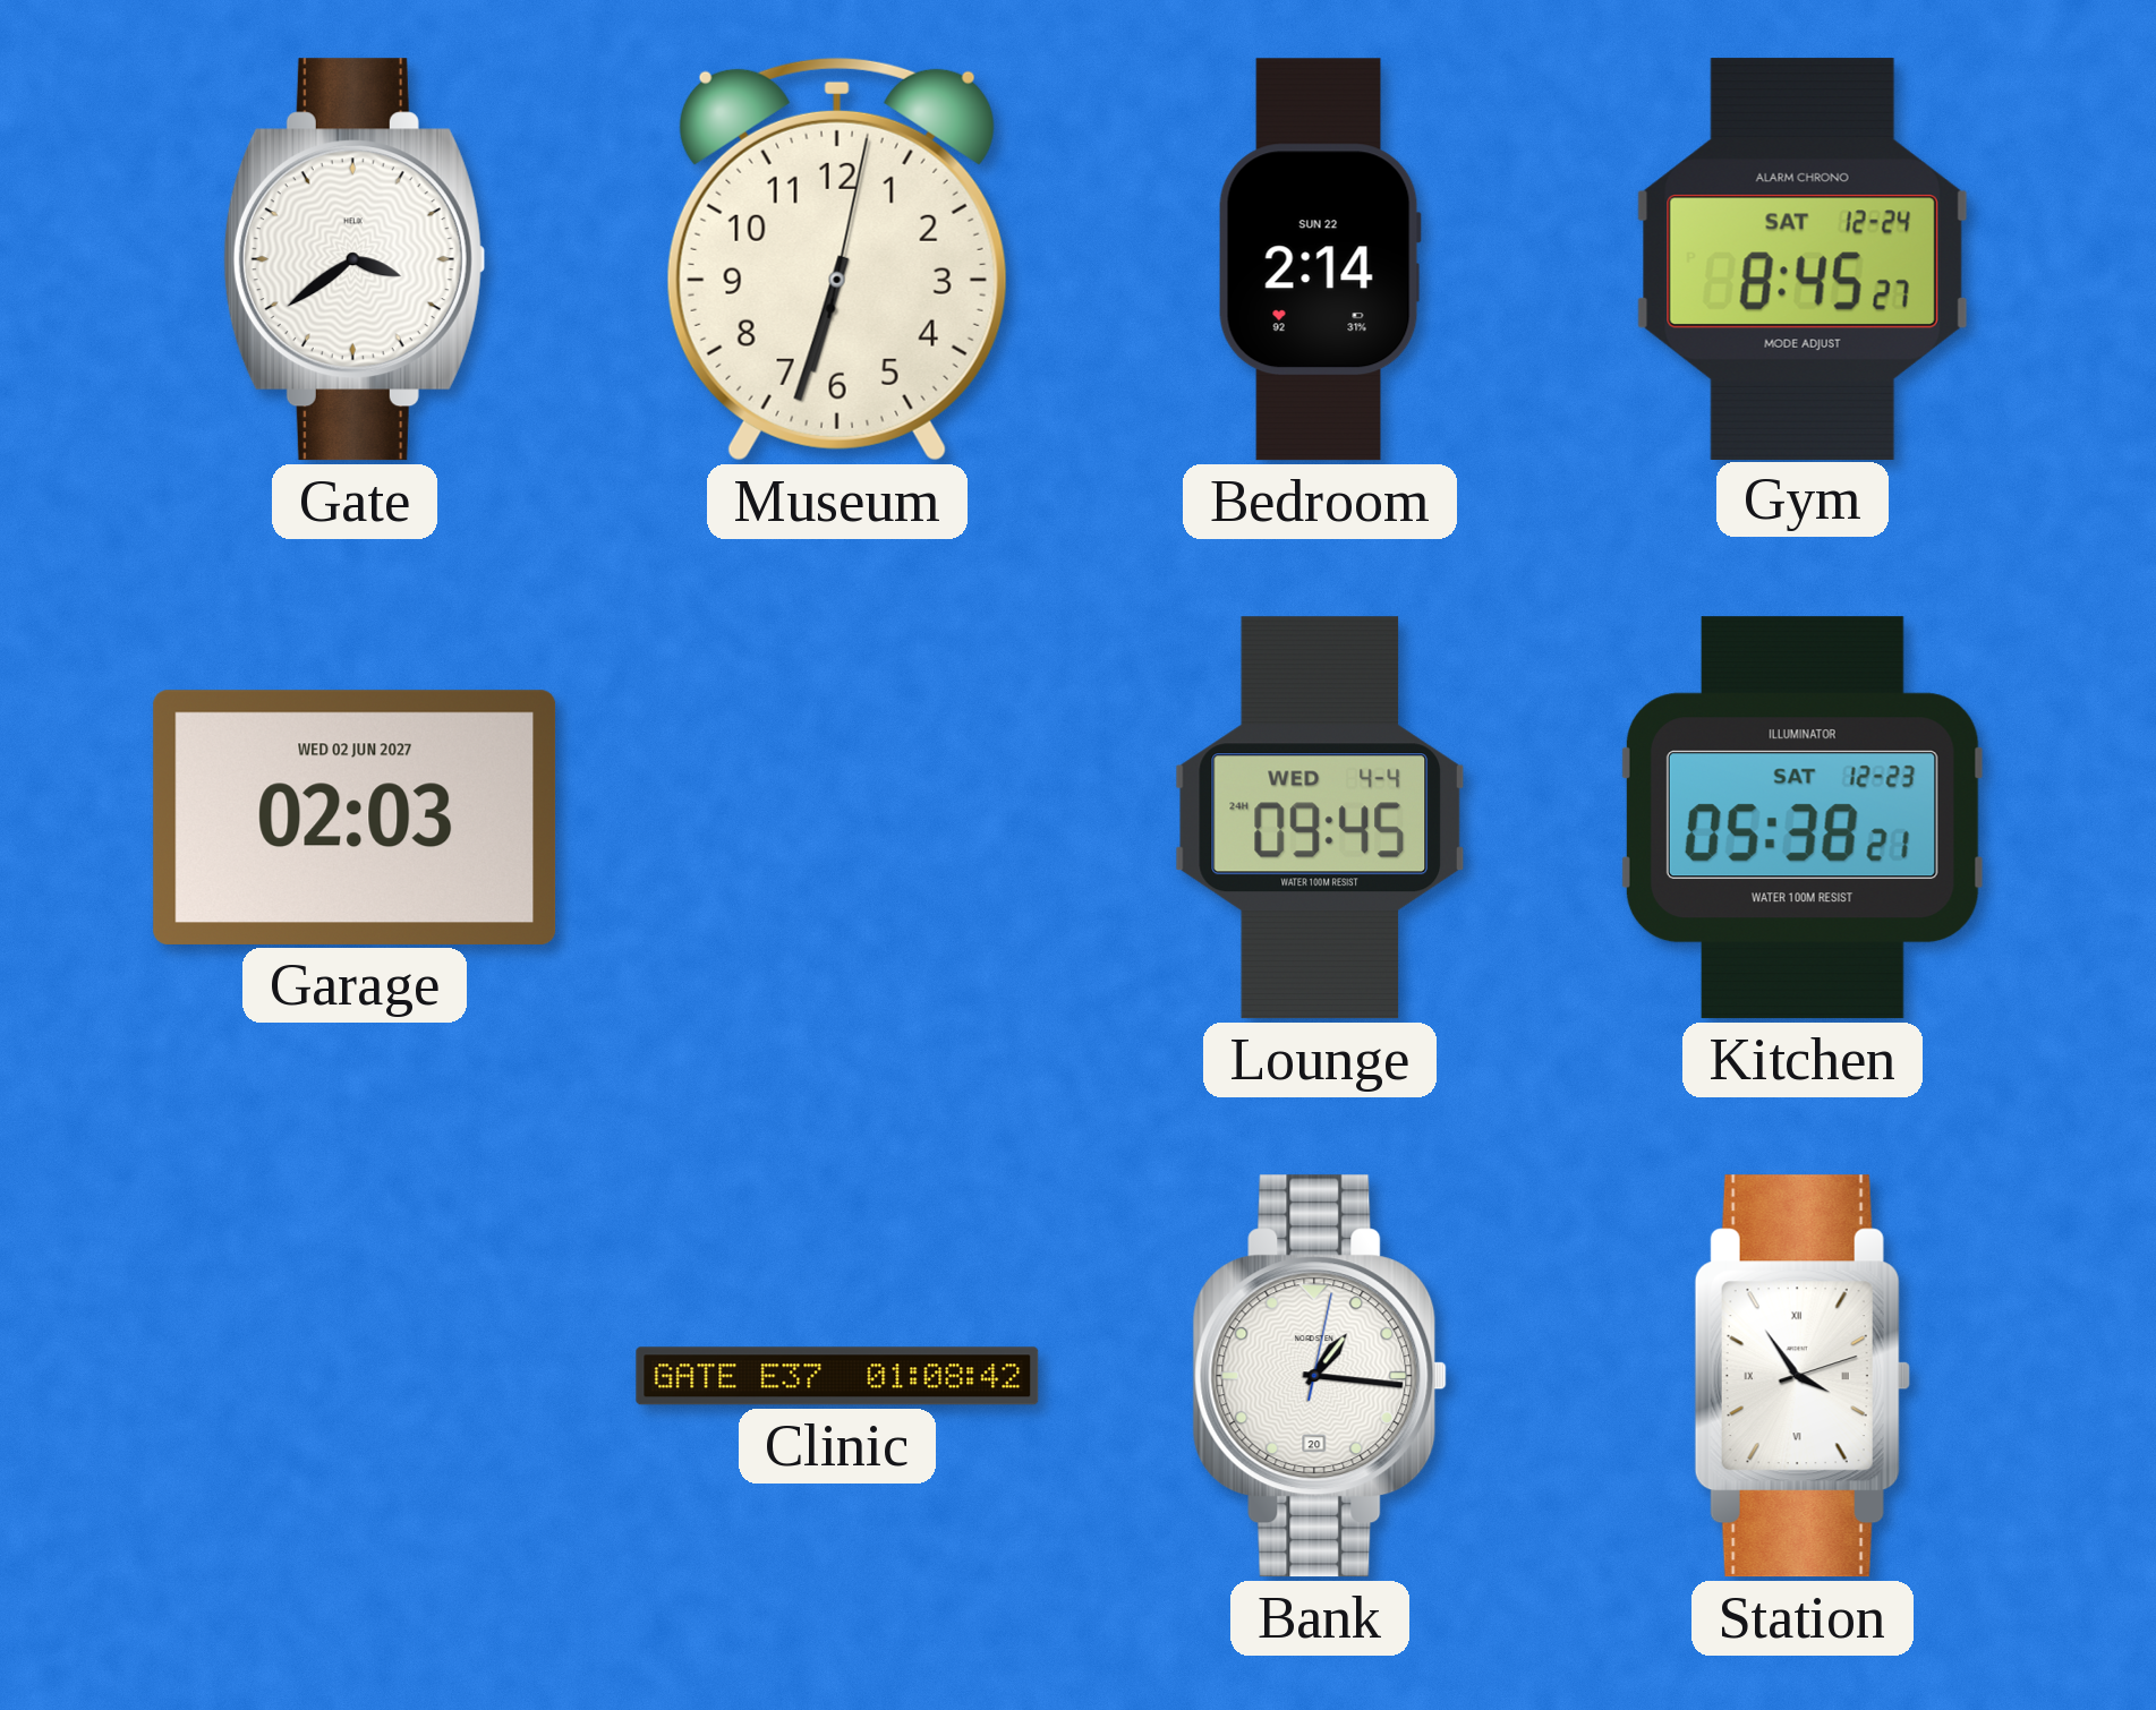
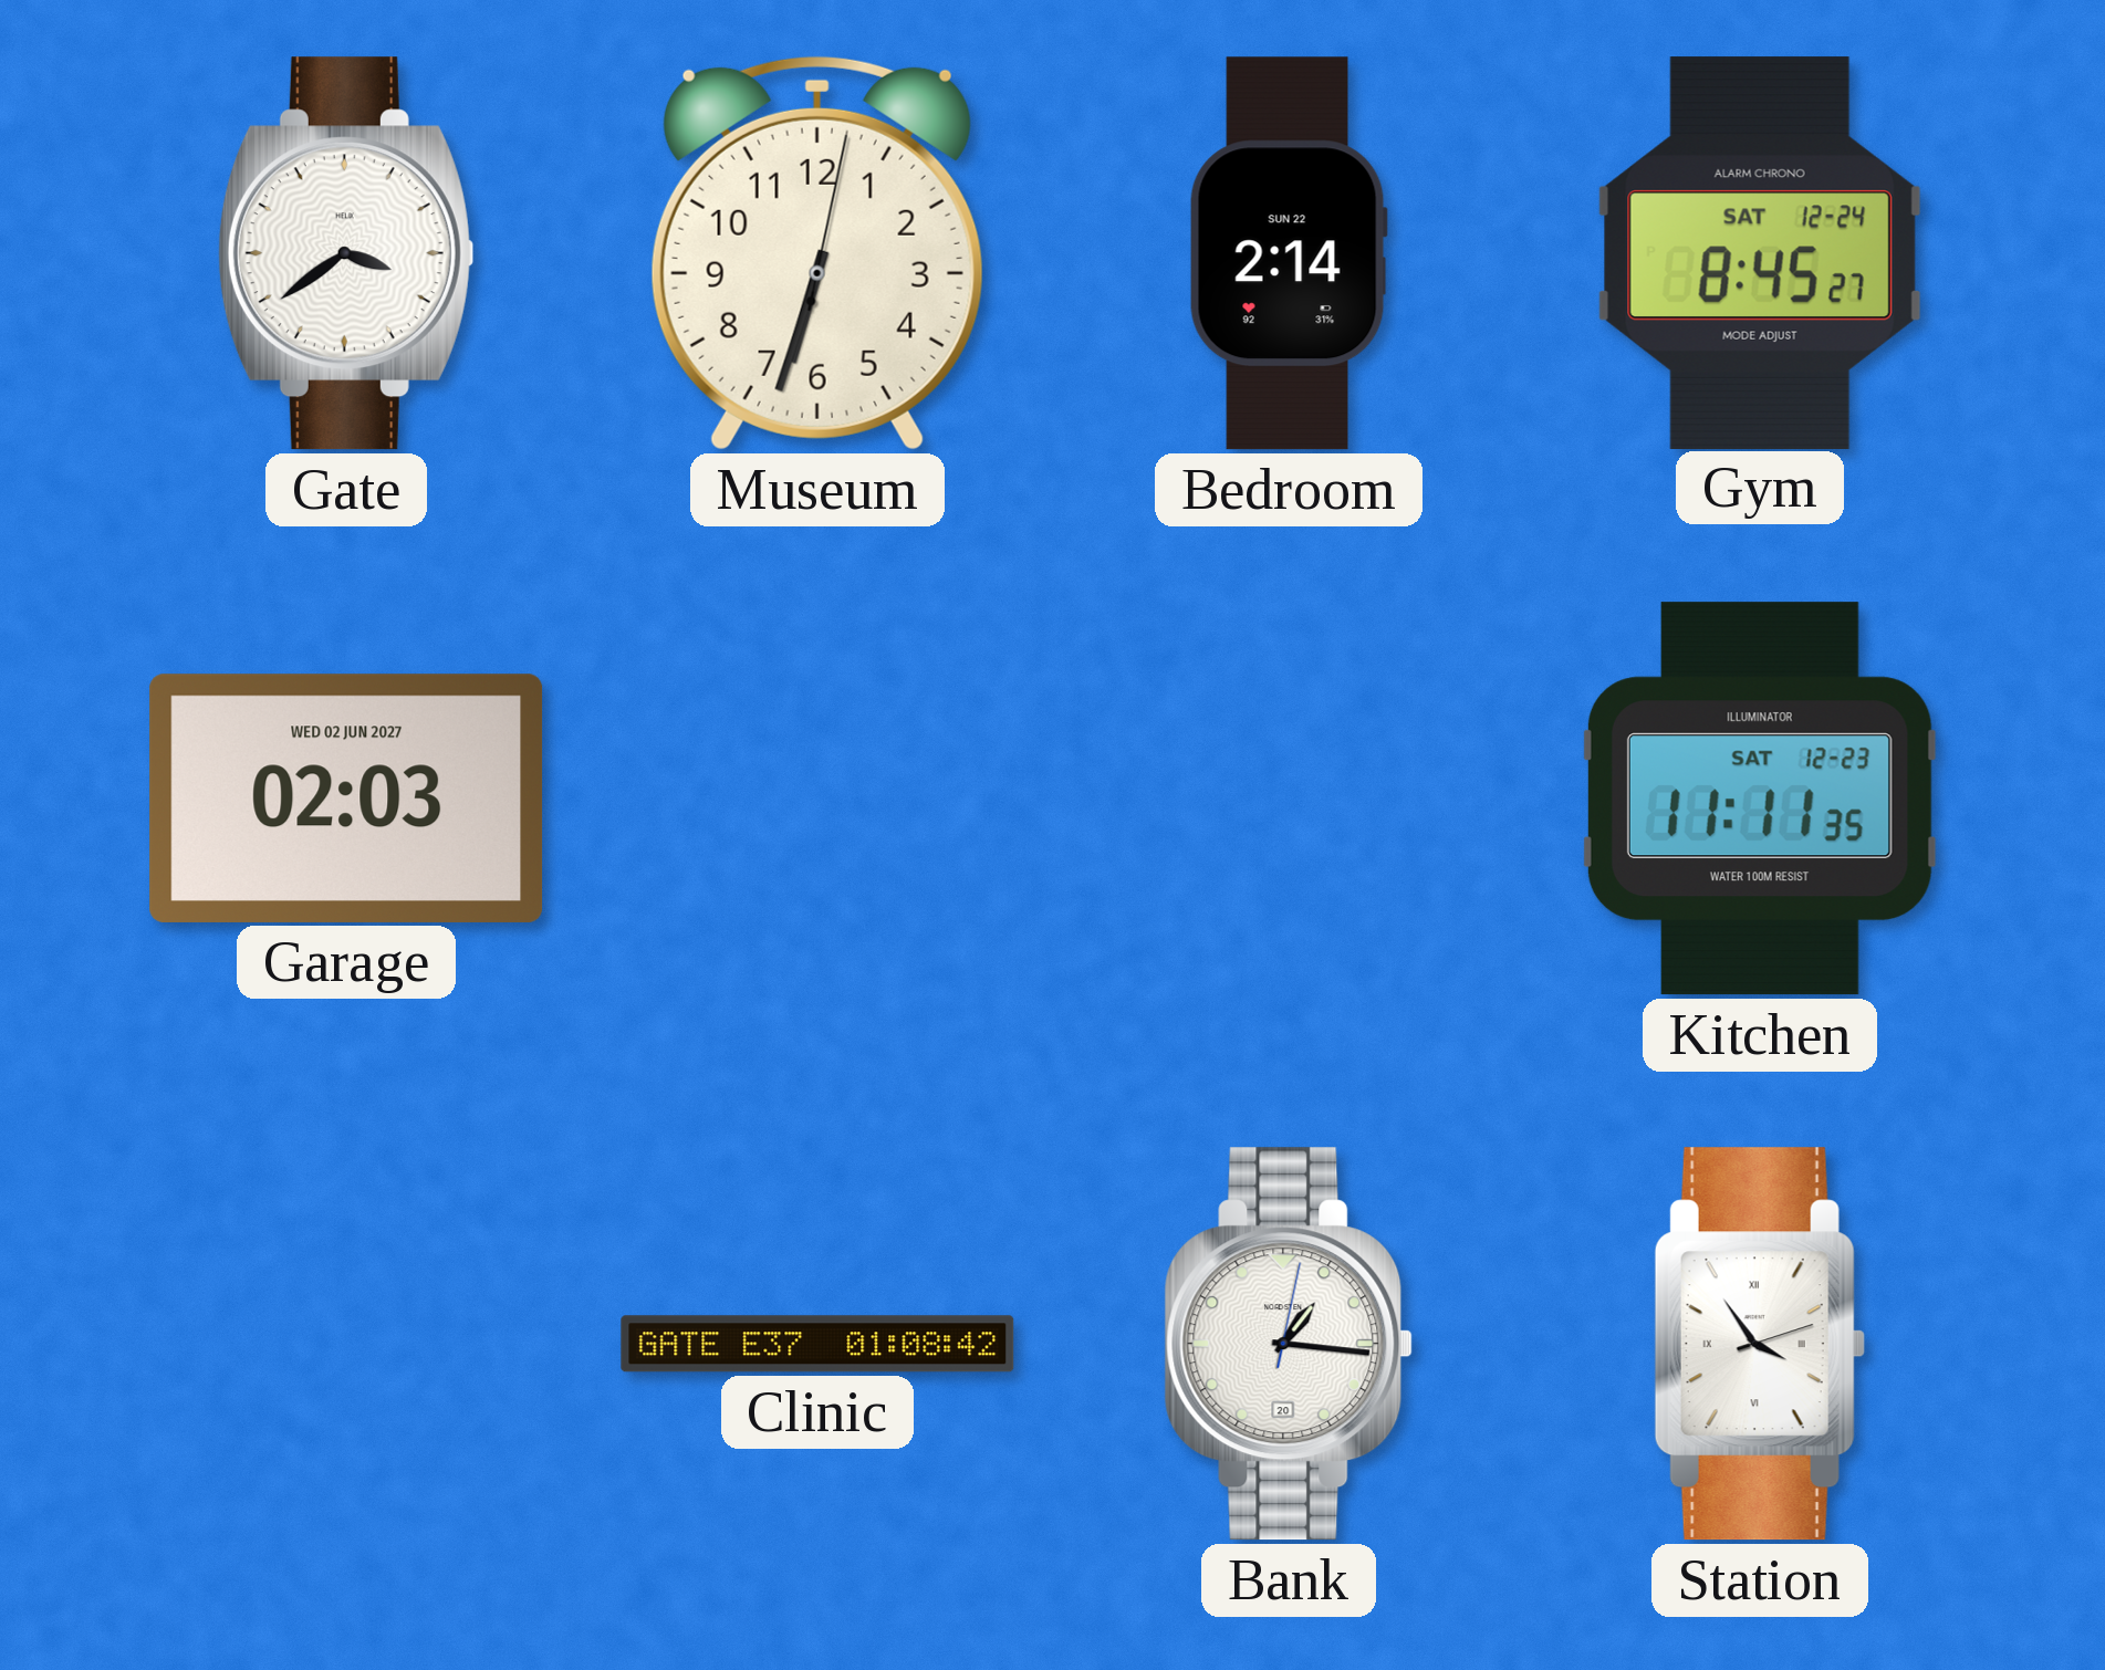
Lounge: 09:45 -> none (1319, 818)
Kitchen: 05:38 -> 11:11 (1760, 799)
